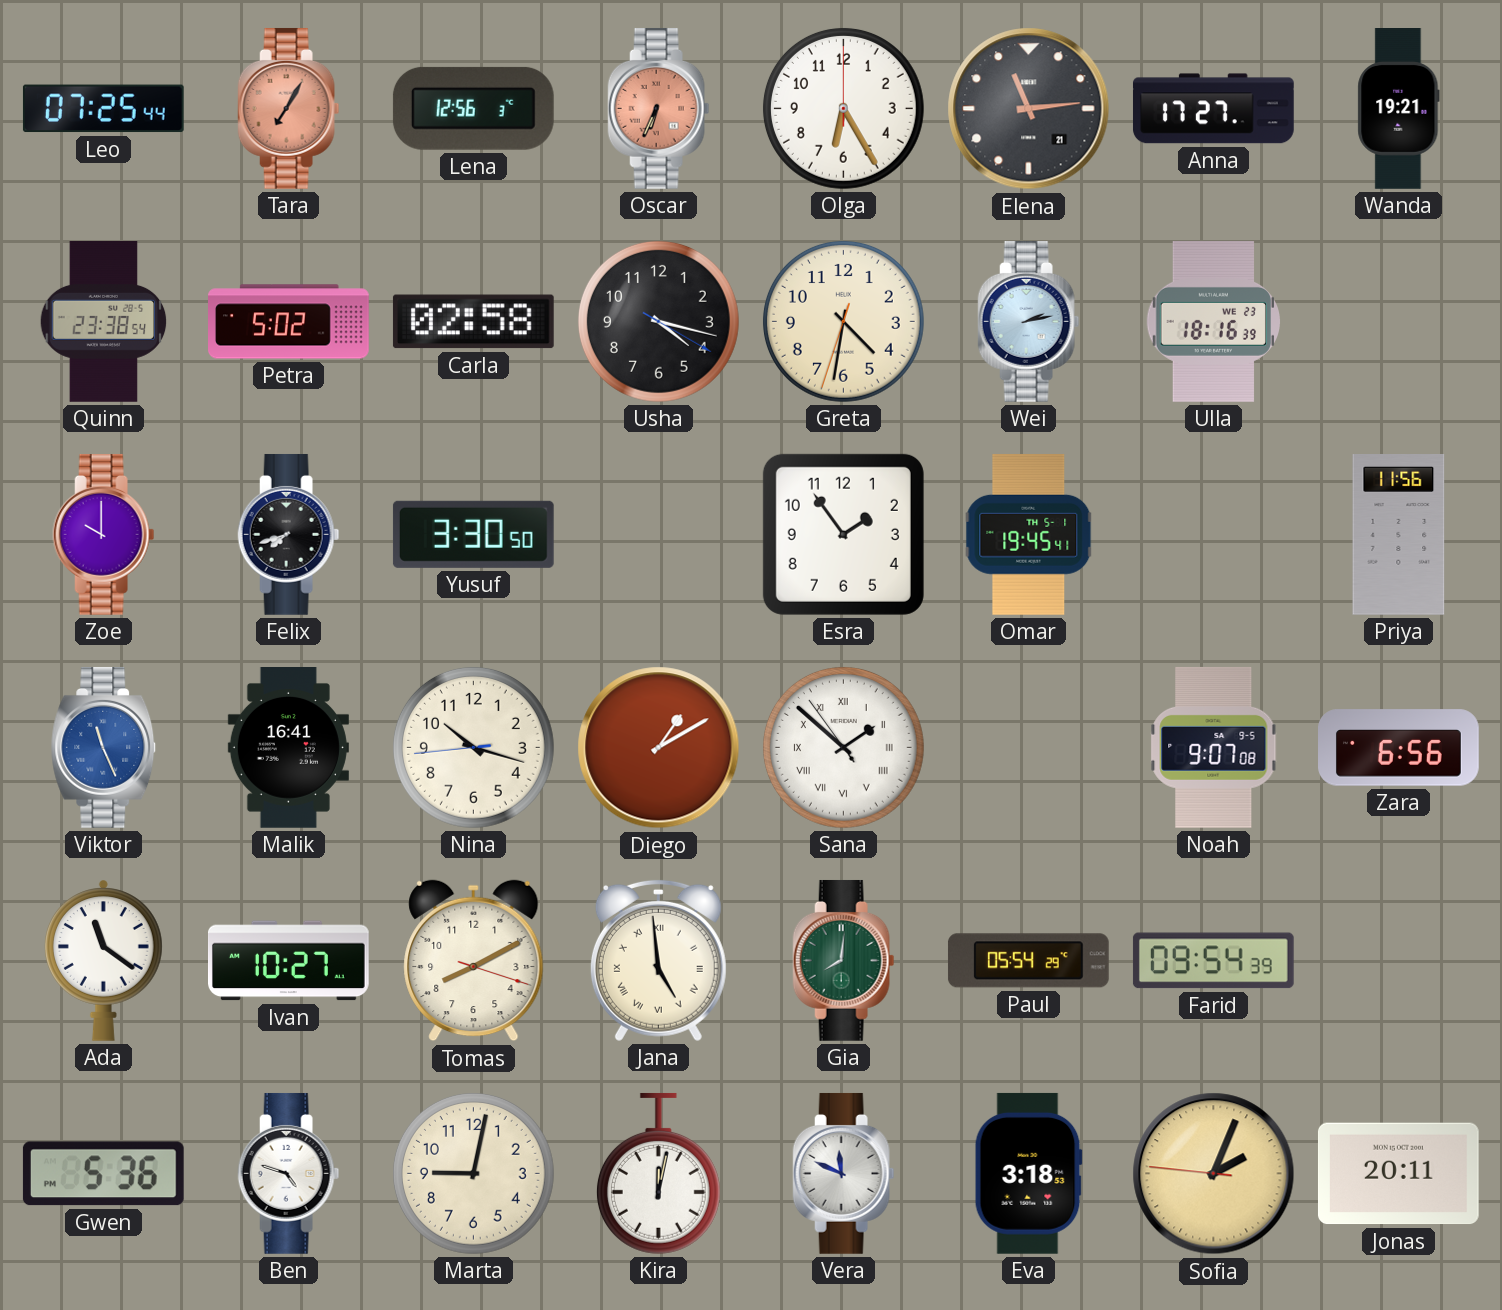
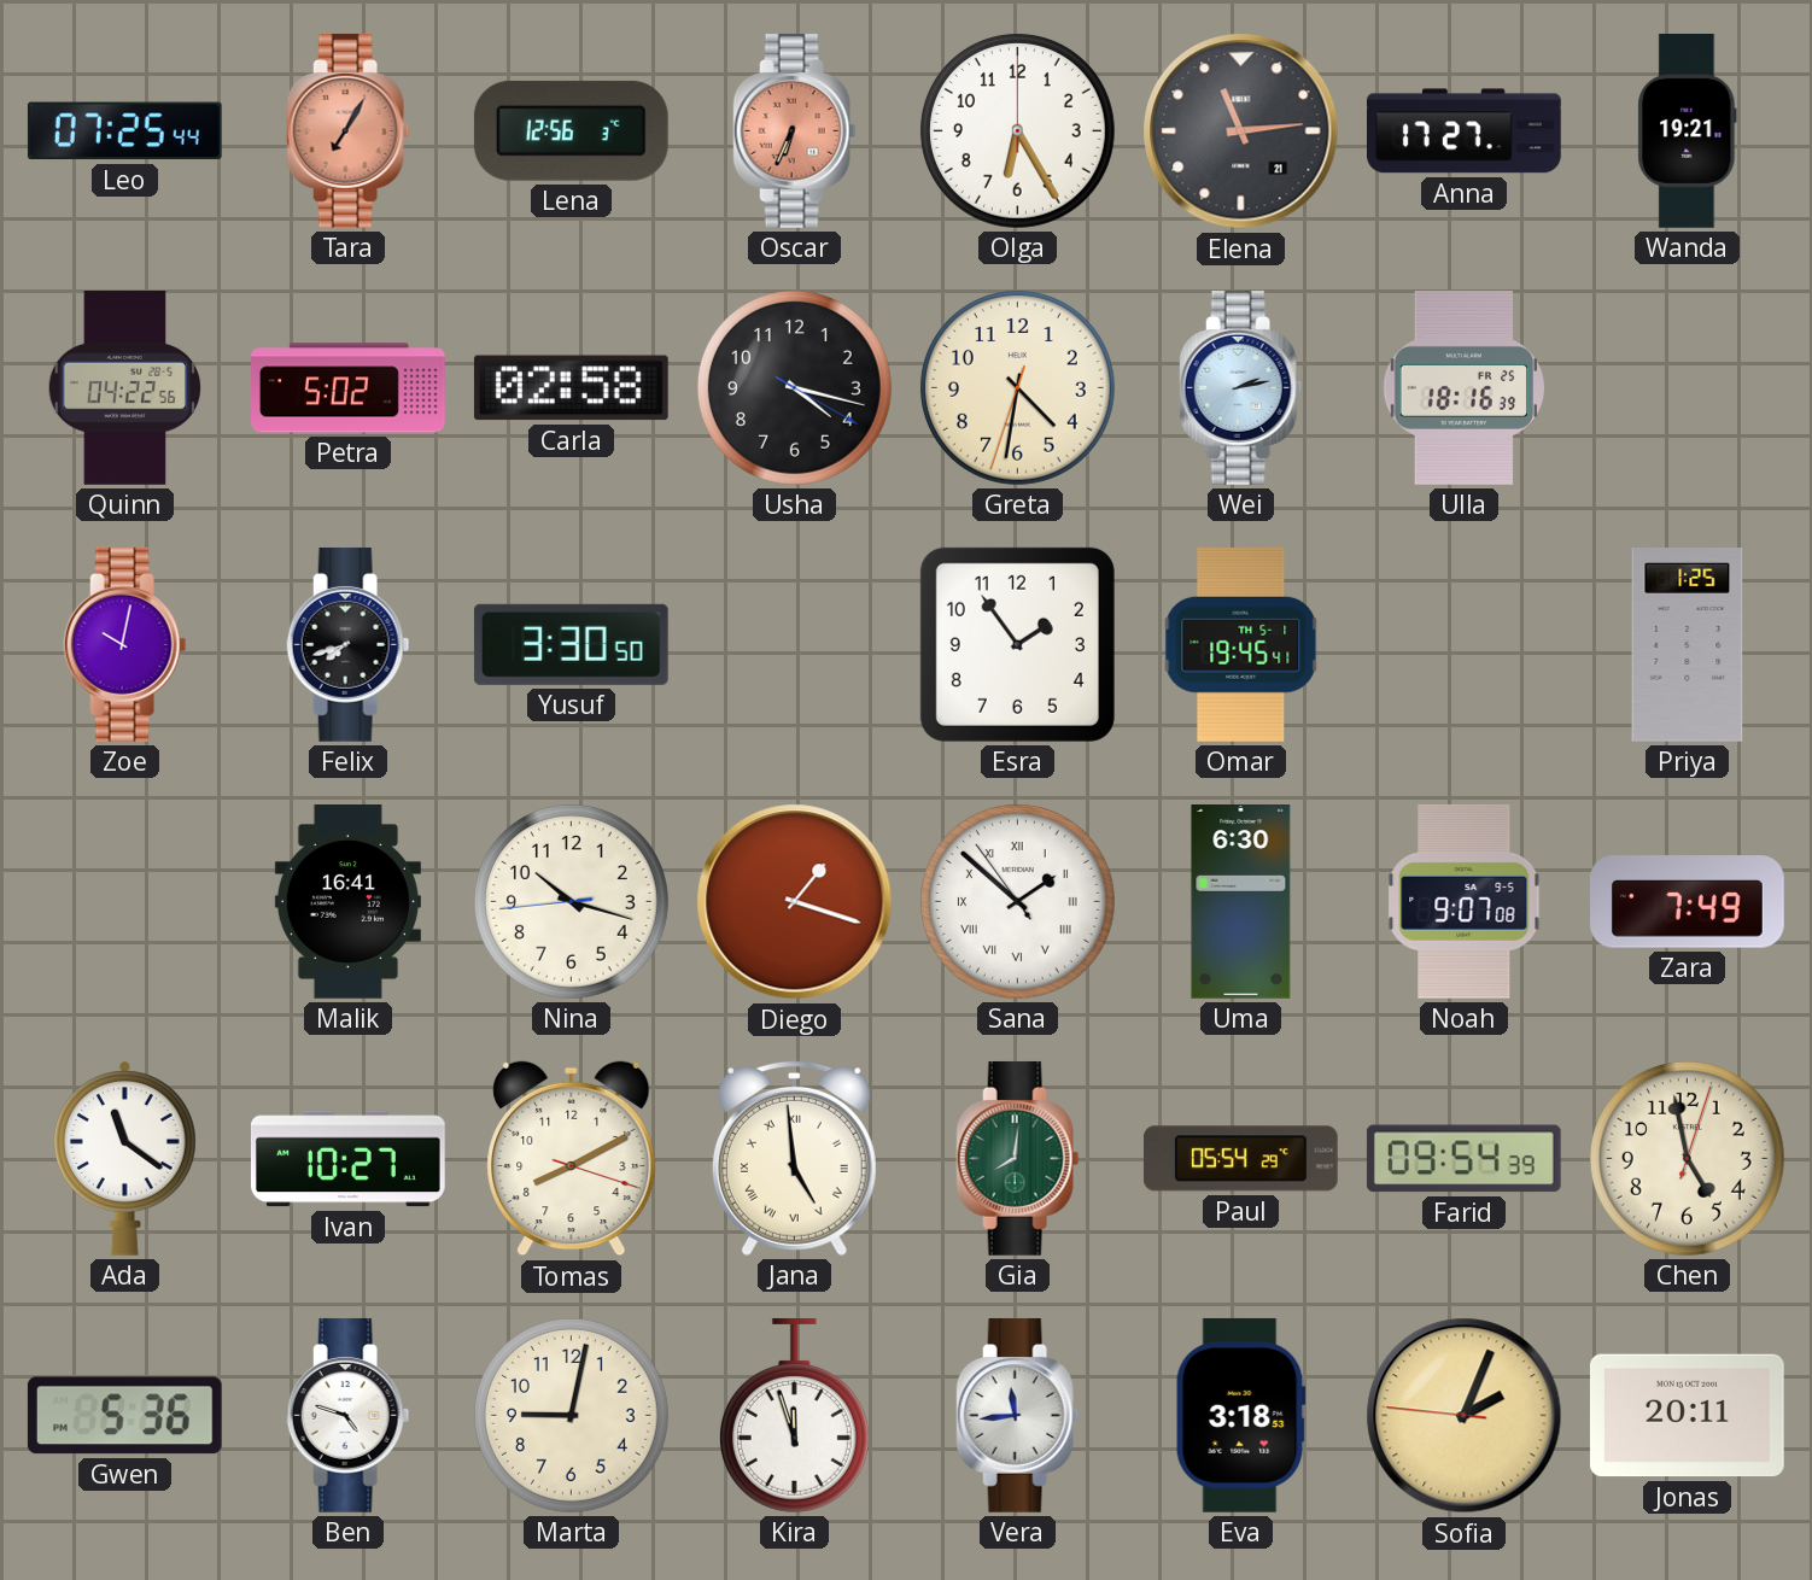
Quinn: 23:38 -> 04:22 (125, 388)
Ulla date: WE 23 -> FR 25 (1463, 388)
Zoe: 10:00 -> 10:02 (125, 644)
Priya: 11:56 -> 1:25 (1688, 645)
Viktor: 11:26 -> none (104, 747)
Diego: 1:10 -> 1:18 (795, 902)
Uma: none -> 6:30 (1241, 902)
Zara: 6:56 -> 7:49 (1688, 902)
Chen: none -> 4:58 (1687, 1158)
Kira: 12:02 -> 11:57 (794, 1415)
Vera: 11:49 -> 11:44 (1018, 1415)
